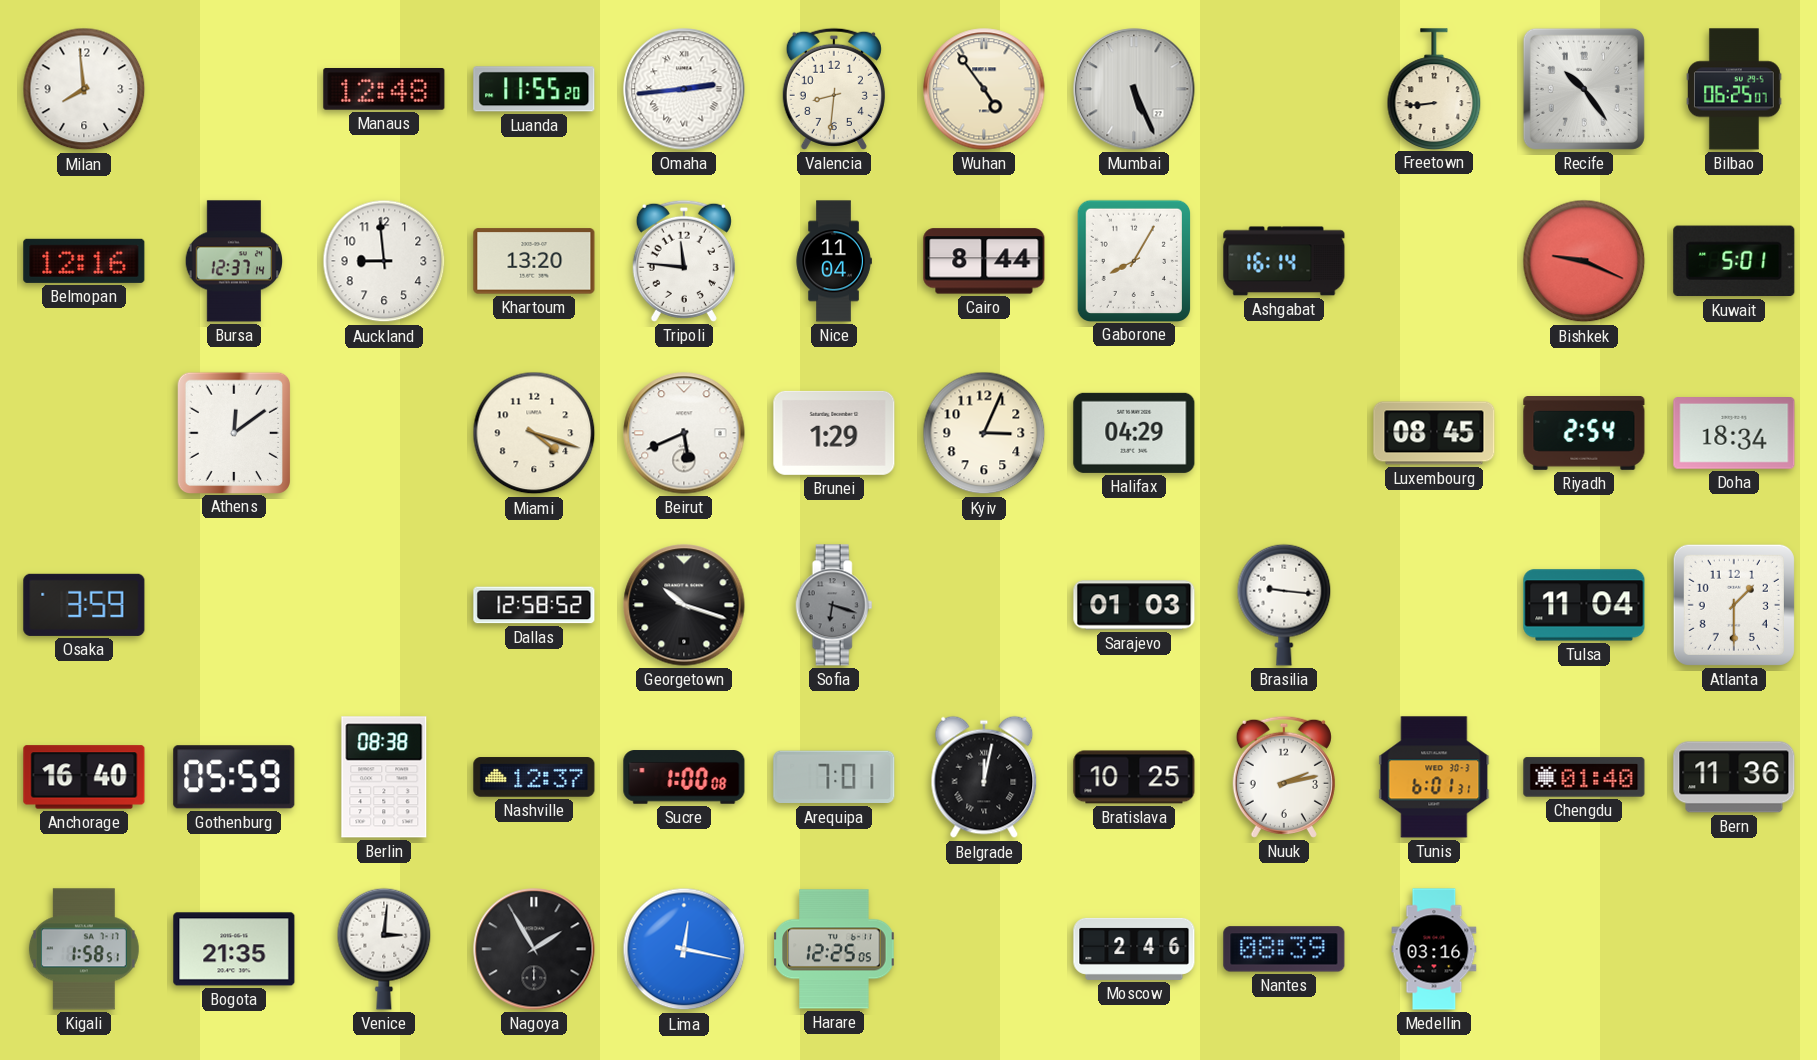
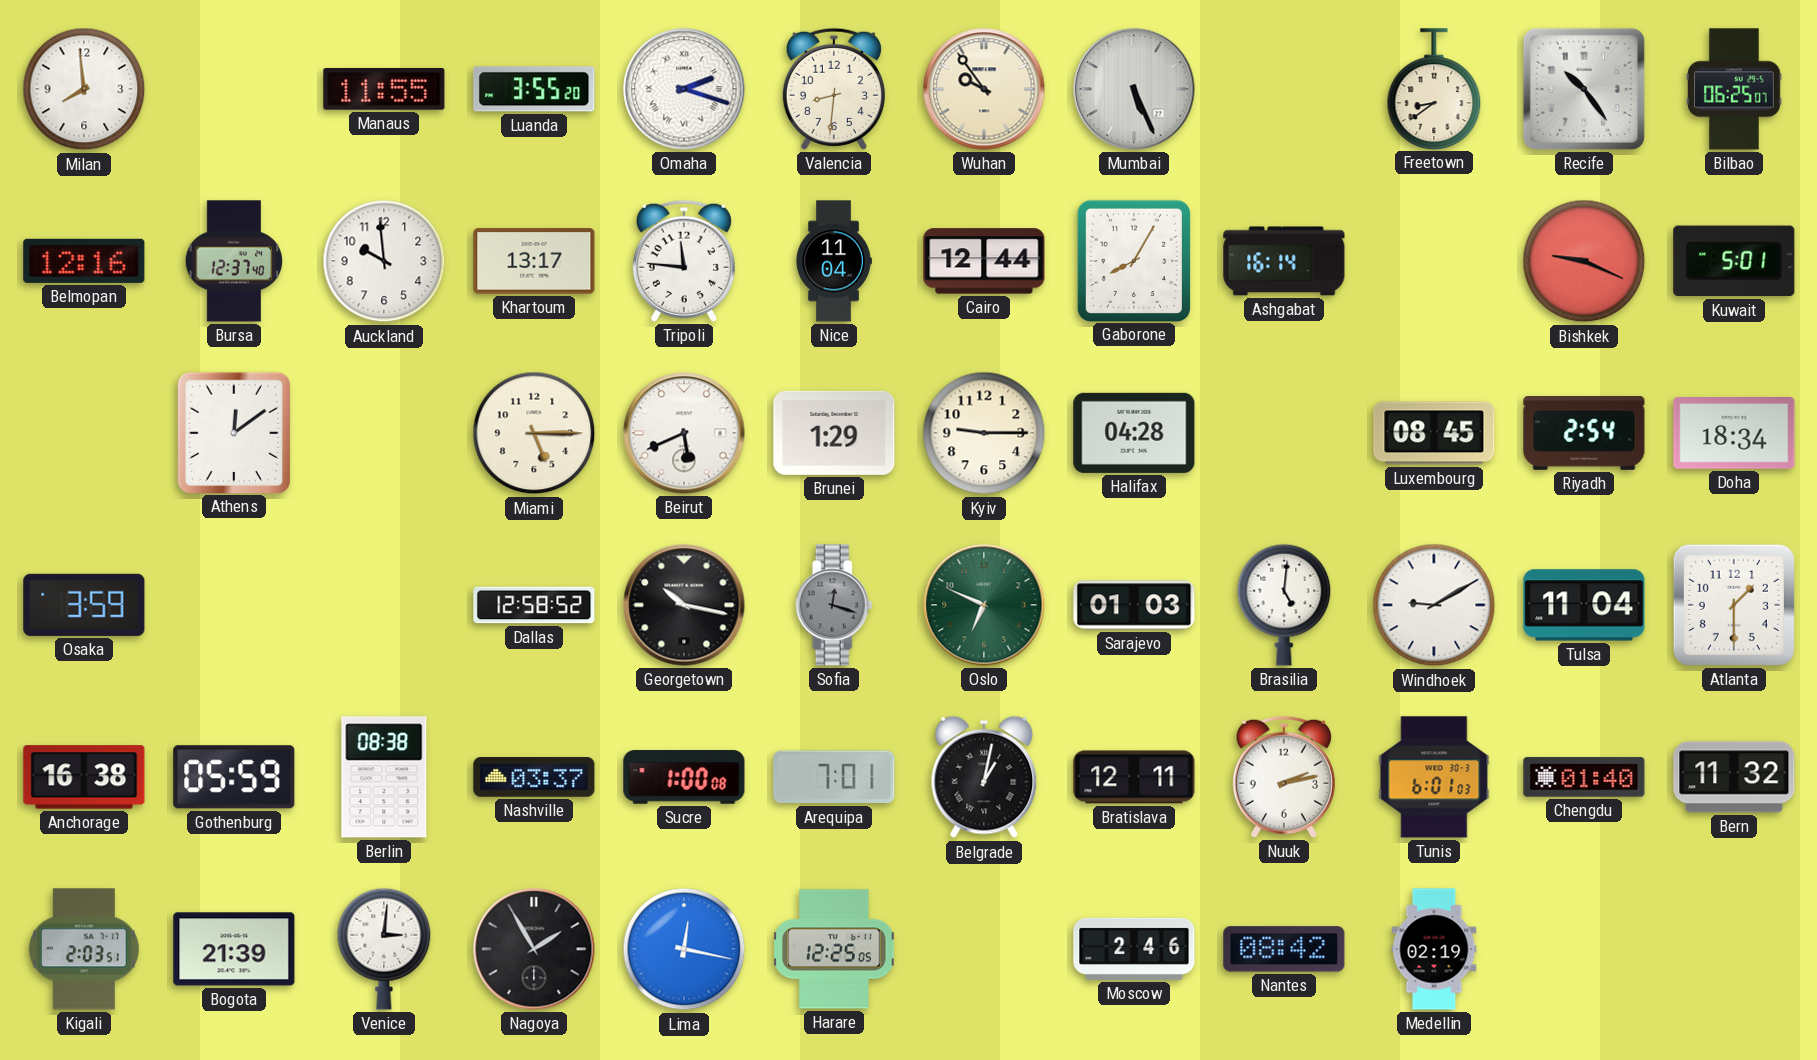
Manaus: 12:48 -> 11:55 (384, 89)
Luanda: 11:55 -> 3:55 (534, 89)
Omaha: 2:44 -> 2:18 (684, 89)
Wuhan: 4:54 -> 9:54 (984, 89)
Freetown: 8:44 -> 8:39 (1434, 89)
Bursa: 12:37:14 -> 12:37:40 (234, 261)
Auckland: 8:59 -> 9:59 (384, 261)
Khartoum: 13:20 -> 13:17 (534, 261)
Cairo: 8:44 -> 12:44 (984, 261)
Miami: 4:18 -> 5:15 (534, 433)
Kyiv: 3:04 -> 9:15 (984, 433)
Halifax: 04:29 -> 04:28 (1134, 433)
Georgetown: 10:18 -> 10:17 (684, 605)
Sofia: 6:18 -> 12:18 (834, 605)
Oslo: none -> 6:49 (984, 605)
Brasilia: 9:16 -> 5:01 (1284, 605)
Windhoek: none -> 9:10 (1434, 605)
Anchorage: 16:40 -> 16:38 (84, 777)
Nashville: 12:37 -> 03:37 (534, 777)
Belgrade: 12:02 -> 1:02 (984, 777)
Bratislava: 10:25 -> 12:11 (1134, 777)
Tunis: 6:01:31 -> 6:01:03 (1434, 777)
Bern: 11:36 -> 11:32 (1734, 777)
Kigali: 1:58 -> 2:03 (84, 949)
Bogota: 21:35 -> 21:39 (234, 949)
Nantes: 08:39 -> 08:42 (1284, 949)
Medellin: 03:16 -> 02:19 (1434, 949)
